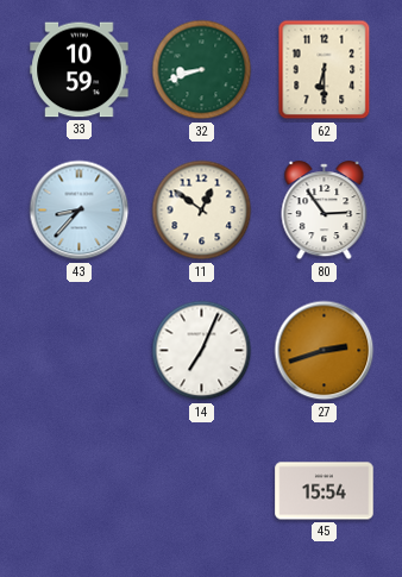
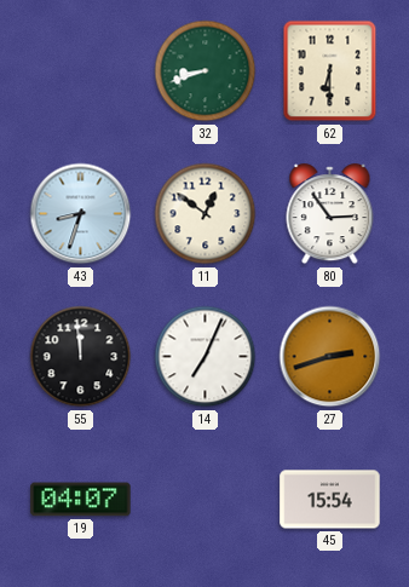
33: 10:59 -> none (80, 70)
43: 8:37 -> 8:33 (81, 214)
55: none -> 11:59 (81, 357)
19: none -> 04:07 (81, 500)
